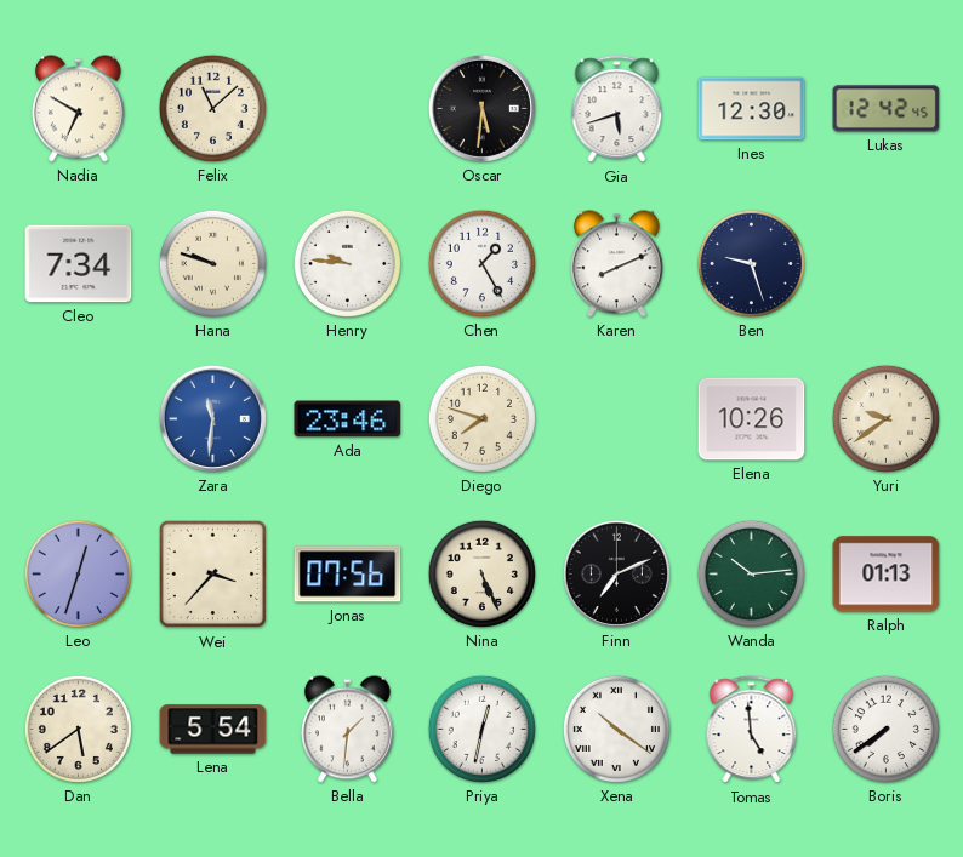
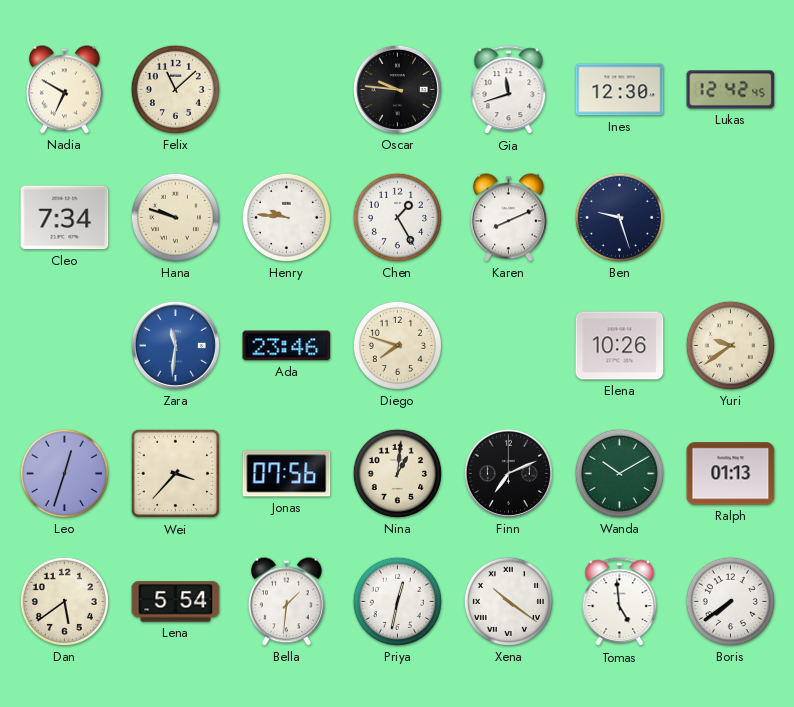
Oscar: 5:31 -> 9:46 (397, 89)
Gia: 5:42 -> 11:42 (509, 90)
Nina: 5:26 -> 1:01 (397, 473)
Wanda: 10:14 -> 10:10 (619, 473)
